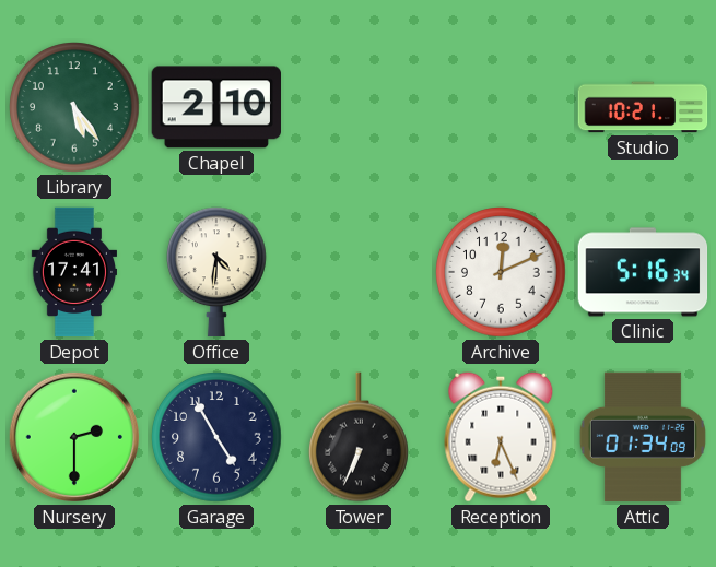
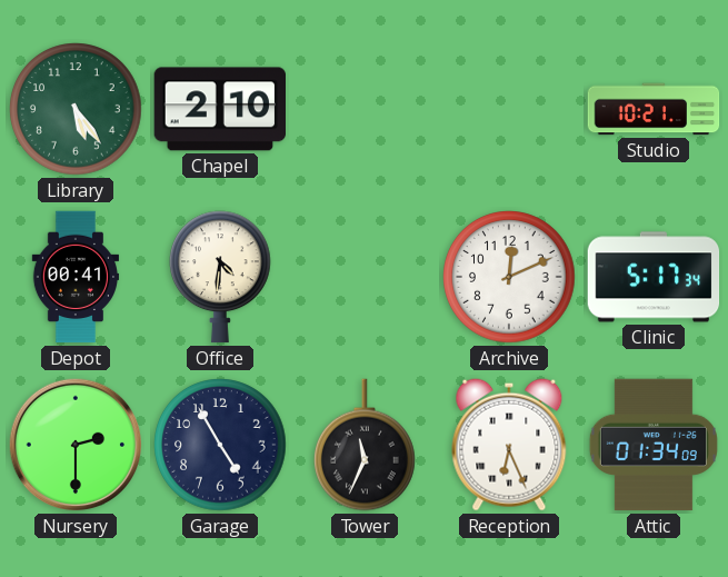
Depot: 17:41 -> 00:41 (74, 277)
Clinic: 5:16 -> 5:17 (654, 277)
Tower: 6:34 -> 11:34 (366, 445)
